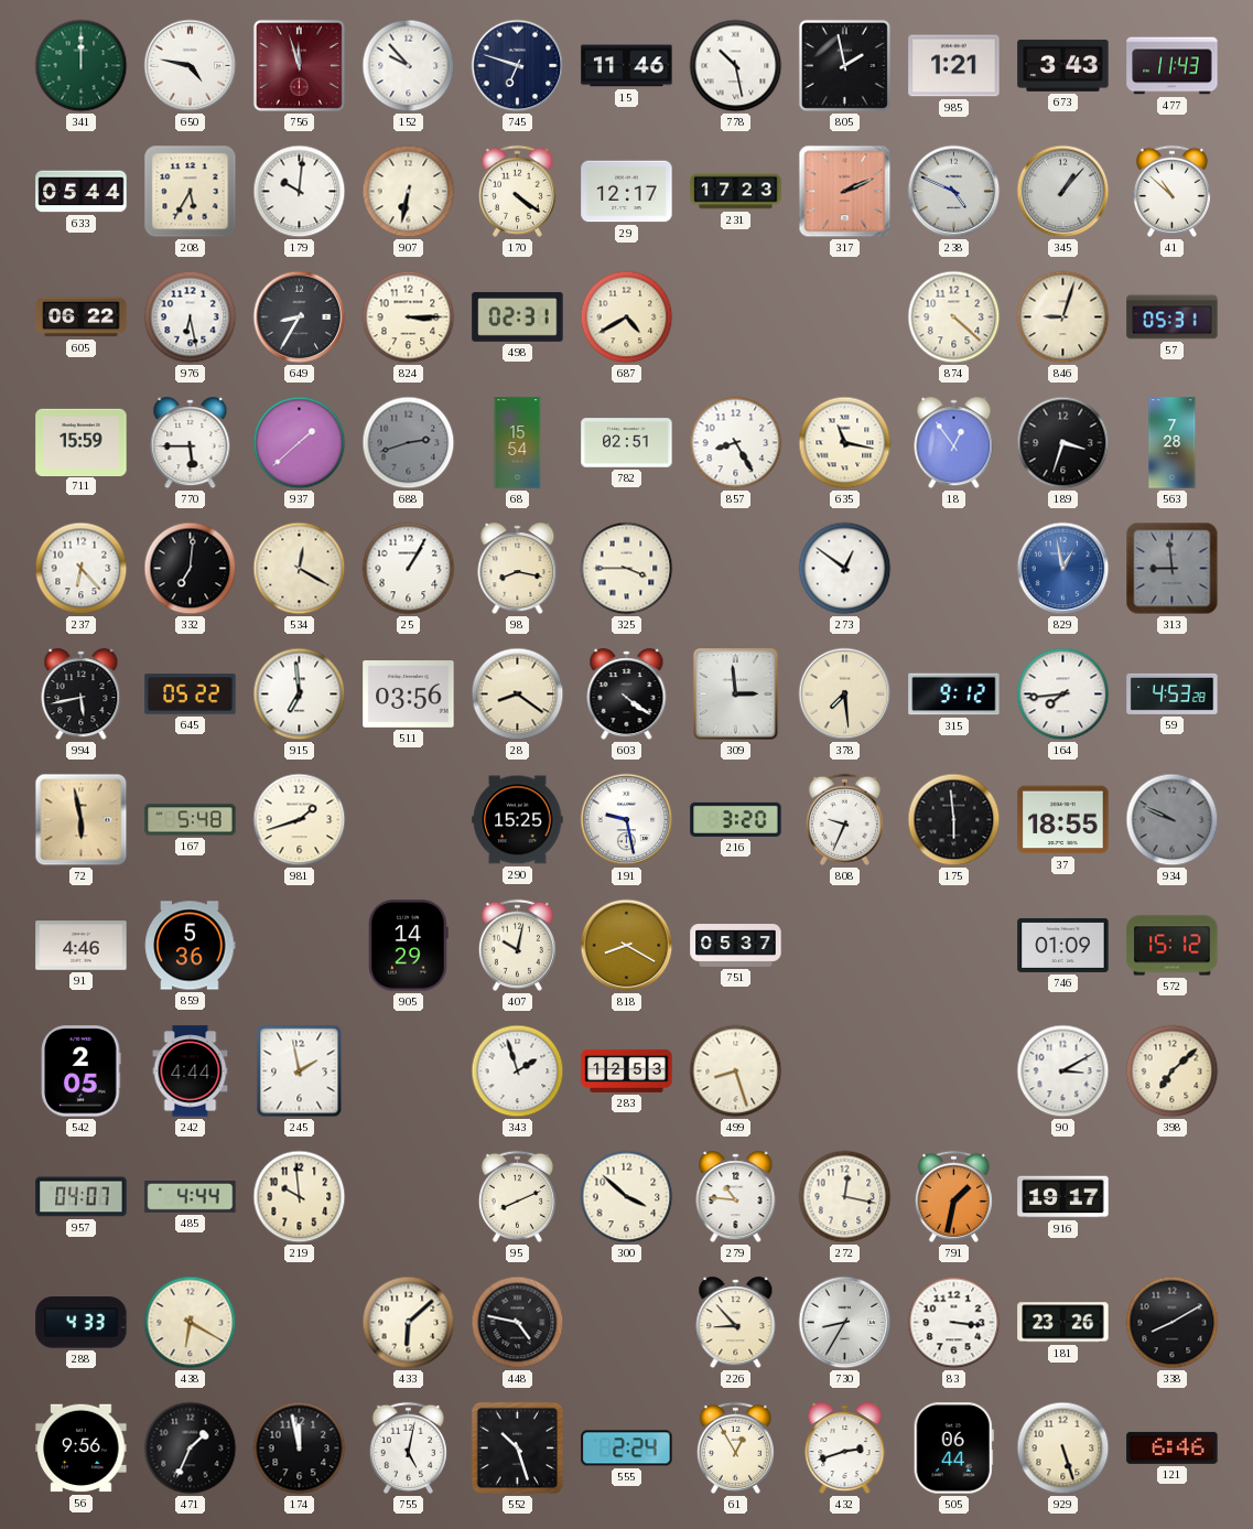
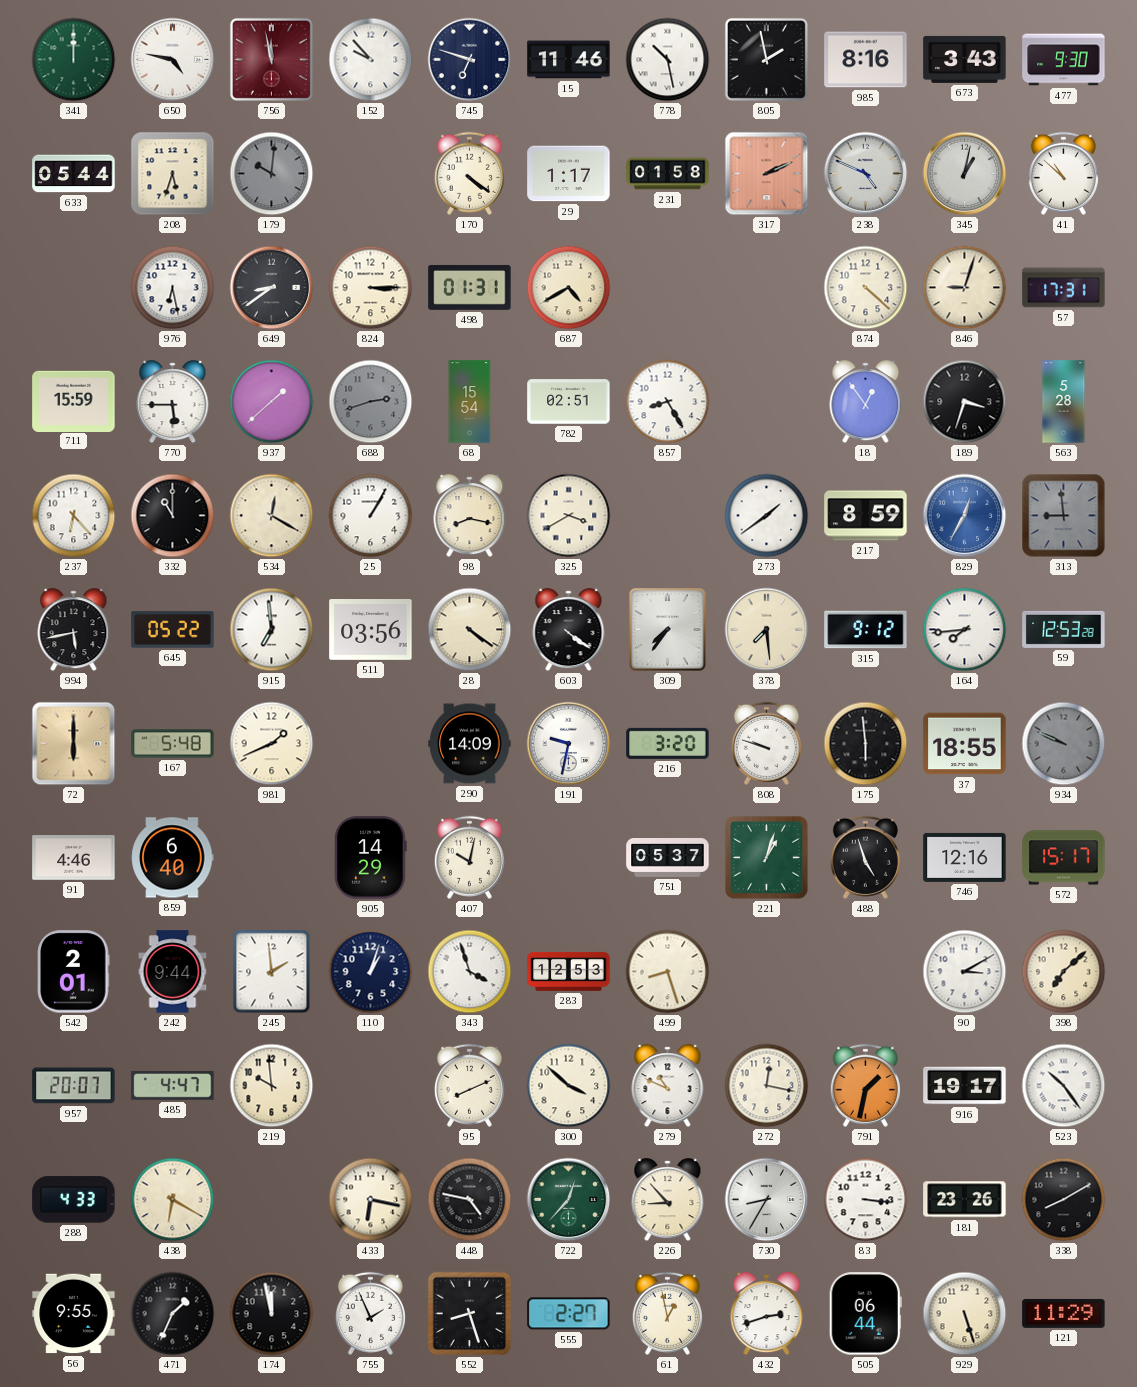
756: 11:57 -> 11:58 (271, 59)
985: 1:21 -> 8:16 (866, 60)
477: 11:43 -> 9:30 (1064, 60)
208: 5:35 -> 5:33 (173, 174)
179 dial: white -> grey (272, 174)
907: 6:32 -> none (409, 192)
29: 12:17 -> 1:17 (569, 174)
231: 17:23 -> 01:58 (668, 174)
345: 1:07 -> 1:02 (965, 174)
605: 06:22 -> none (82, 317)
649: 8:35 -> 8:39 (272, 288)
498: 02:31 -> 01:31 (470, 287)
57: 05:31 -> 17:31 (1064, 288)
635: 11:17 -> none (845, 443)
563: 7:28 -> 5:28 (1064, 402)
332: 7:01 -> 11:00 (173, 516)
325: 3:45 -> 3:40 (569, 516)
273: 12:51 -> 1:39 (767, 516)
217: none -> 8:59 (866, 516)
829: 12:58 -> 12:35 (965, 516)
28: 8:21 -> 4:21 (470, 630)
309: 2:59 -> 7:36 (668, 630)
59: 4:53 -> 12:53 (1064, 629)
72: 5:58 -> 6:00 (74, 744)
981: 1:42 -> 1:41 (272, 744)
290: 15:25 -> 14:09 (470, 744)
191: 9:28 -> 9:32 (569, 744)
808: 9:34 -> 9:48 (766, 743)
859: 5:36 -> 6:40 (173, 858)
818: 8:20 -> none (627, 946)
221: none -> 1:03 (766, 857)
488: none -> 4:57 (865, 857)
746: 01:09 -> 12:16 (965, 857)
572: 15:12 -> 15:17 (1064, 858)
542: 2:05 -> 2:01 (74, 972)
242: 4:44 -> 9:44 (173, 972)
245: 1:58 -> 1:59 (272, 972)
110: none -> 1:03 (371, 972)
343: 1:57 -> 3:57 (470, 972)
957: 04:07 -> 20:07 (74, 1086)
485: 4:44 -> 4:47 (173, 1086)
279: 10:46 -> 10:49 (668, 1086)
523: none -> 10:24 (1064, 1086)
433: 6:08 -> 6:17 (371, 1200)
722: none -> 12:37 (569, 1200)
56: 9:56 -> 9:55 (74, 1314)
755: 5:02 -> 1:56 (370, 1313)
552: 10:27 -> 8:27 (470, 1314)
555: 2:24 -> 2:27 (569, 1314)
61: 12:55 -> 12:58 (667, 1313)
121: 6:46 -> 11:29 (1064, 1313)
